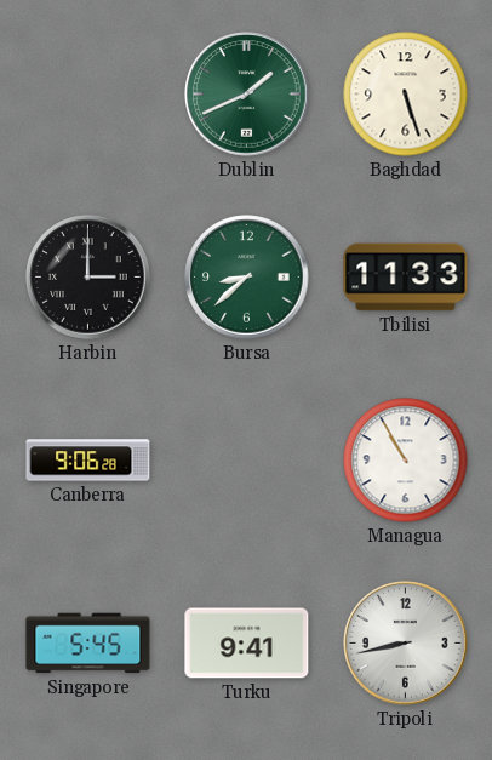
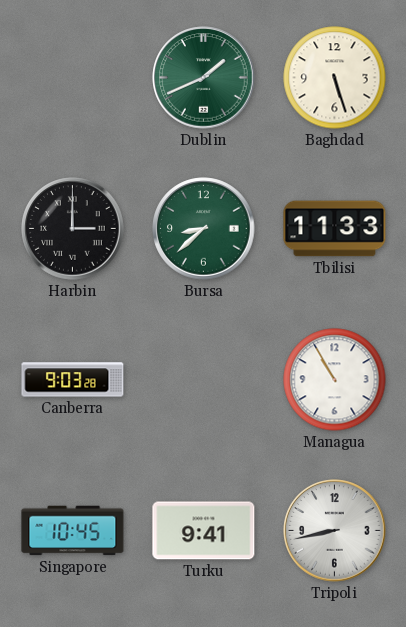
Canberra: 9:06 -> 9:03 (73, 380)
Singapore: 5:45 -> 10:45 (73, 531)
